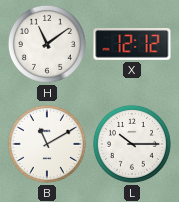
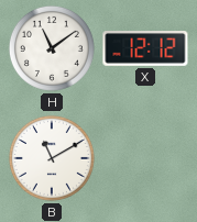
L: 10:15 -> none (132, 144)
